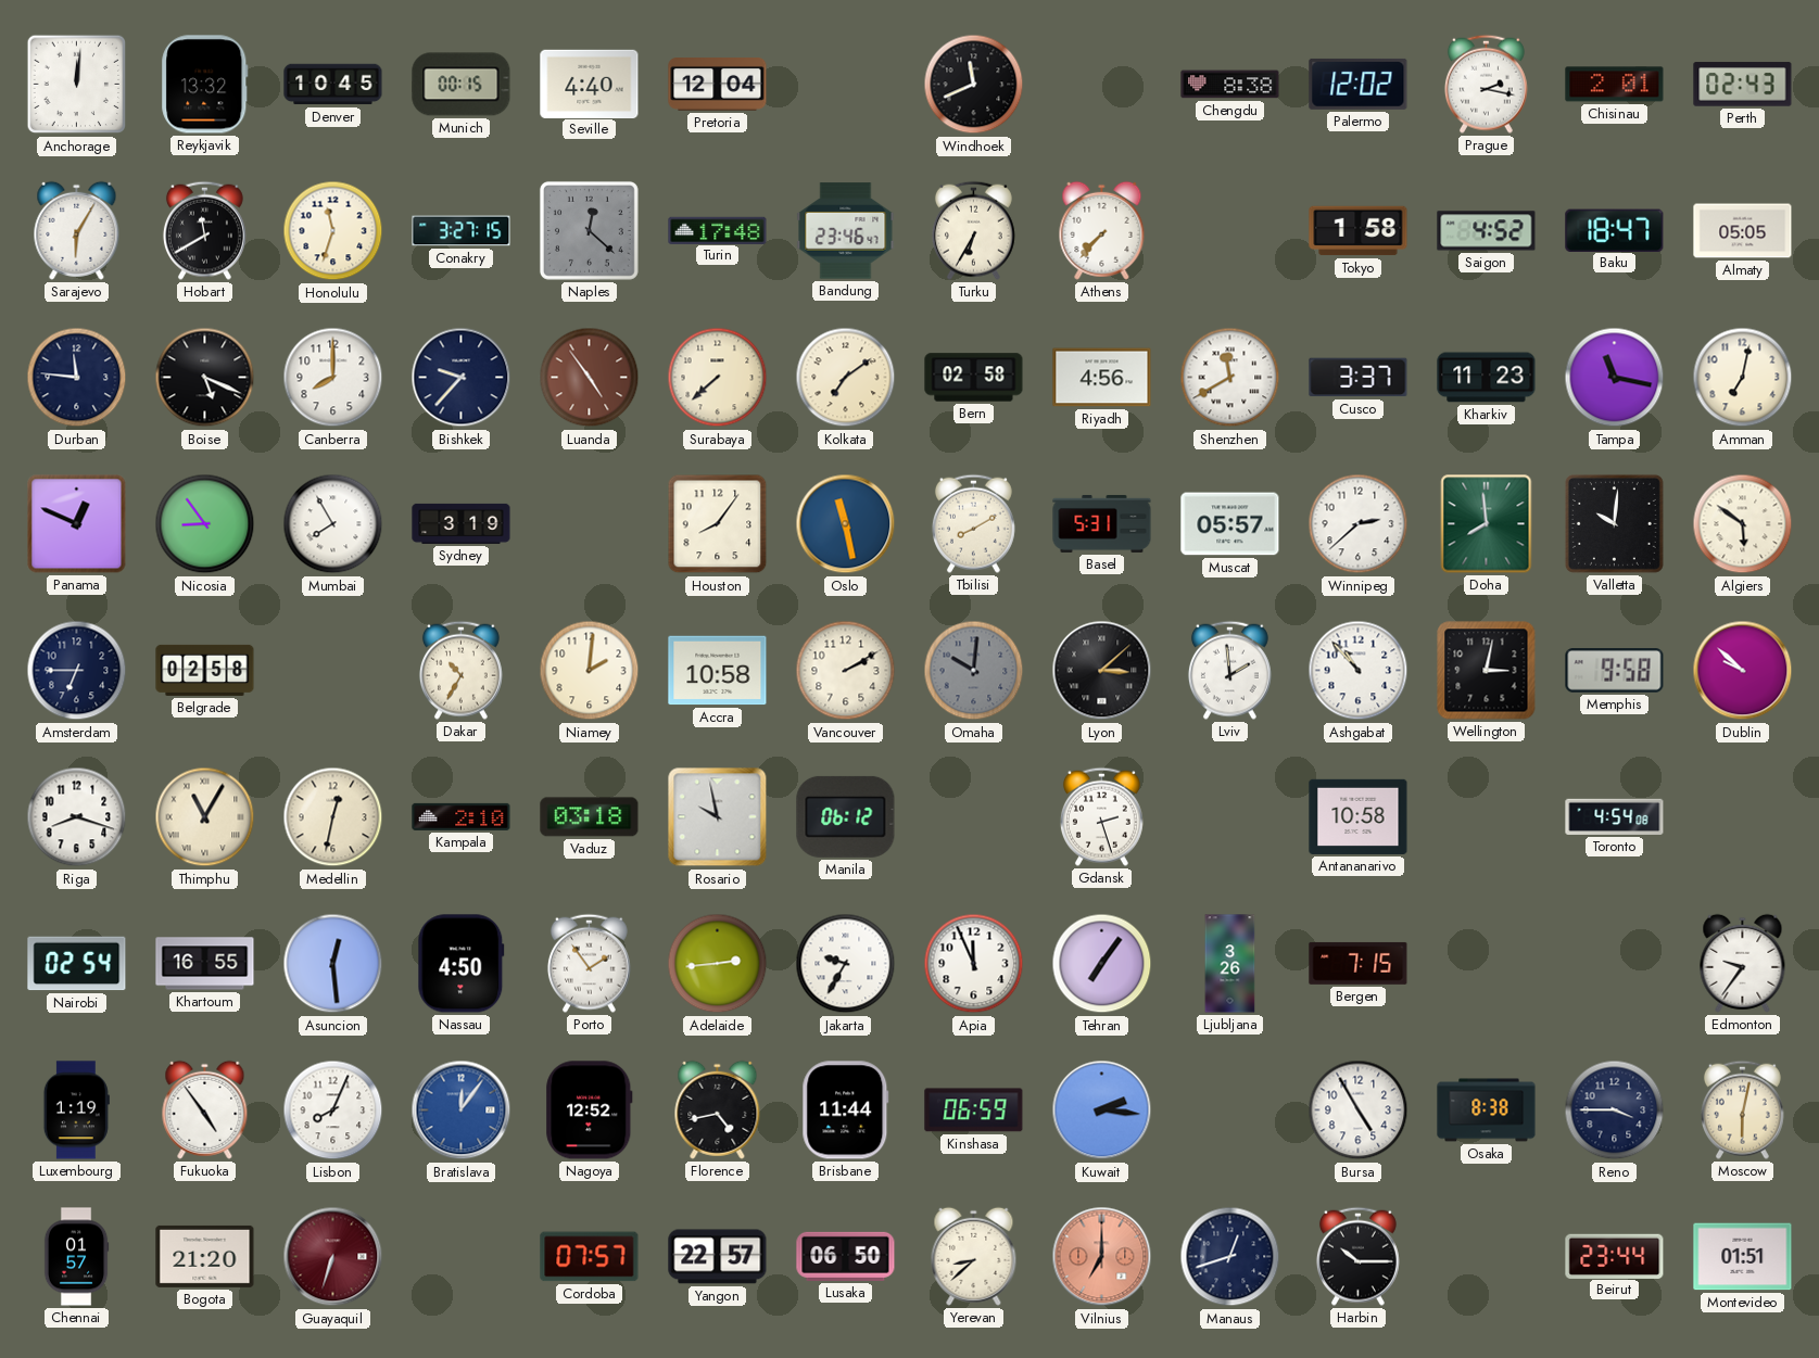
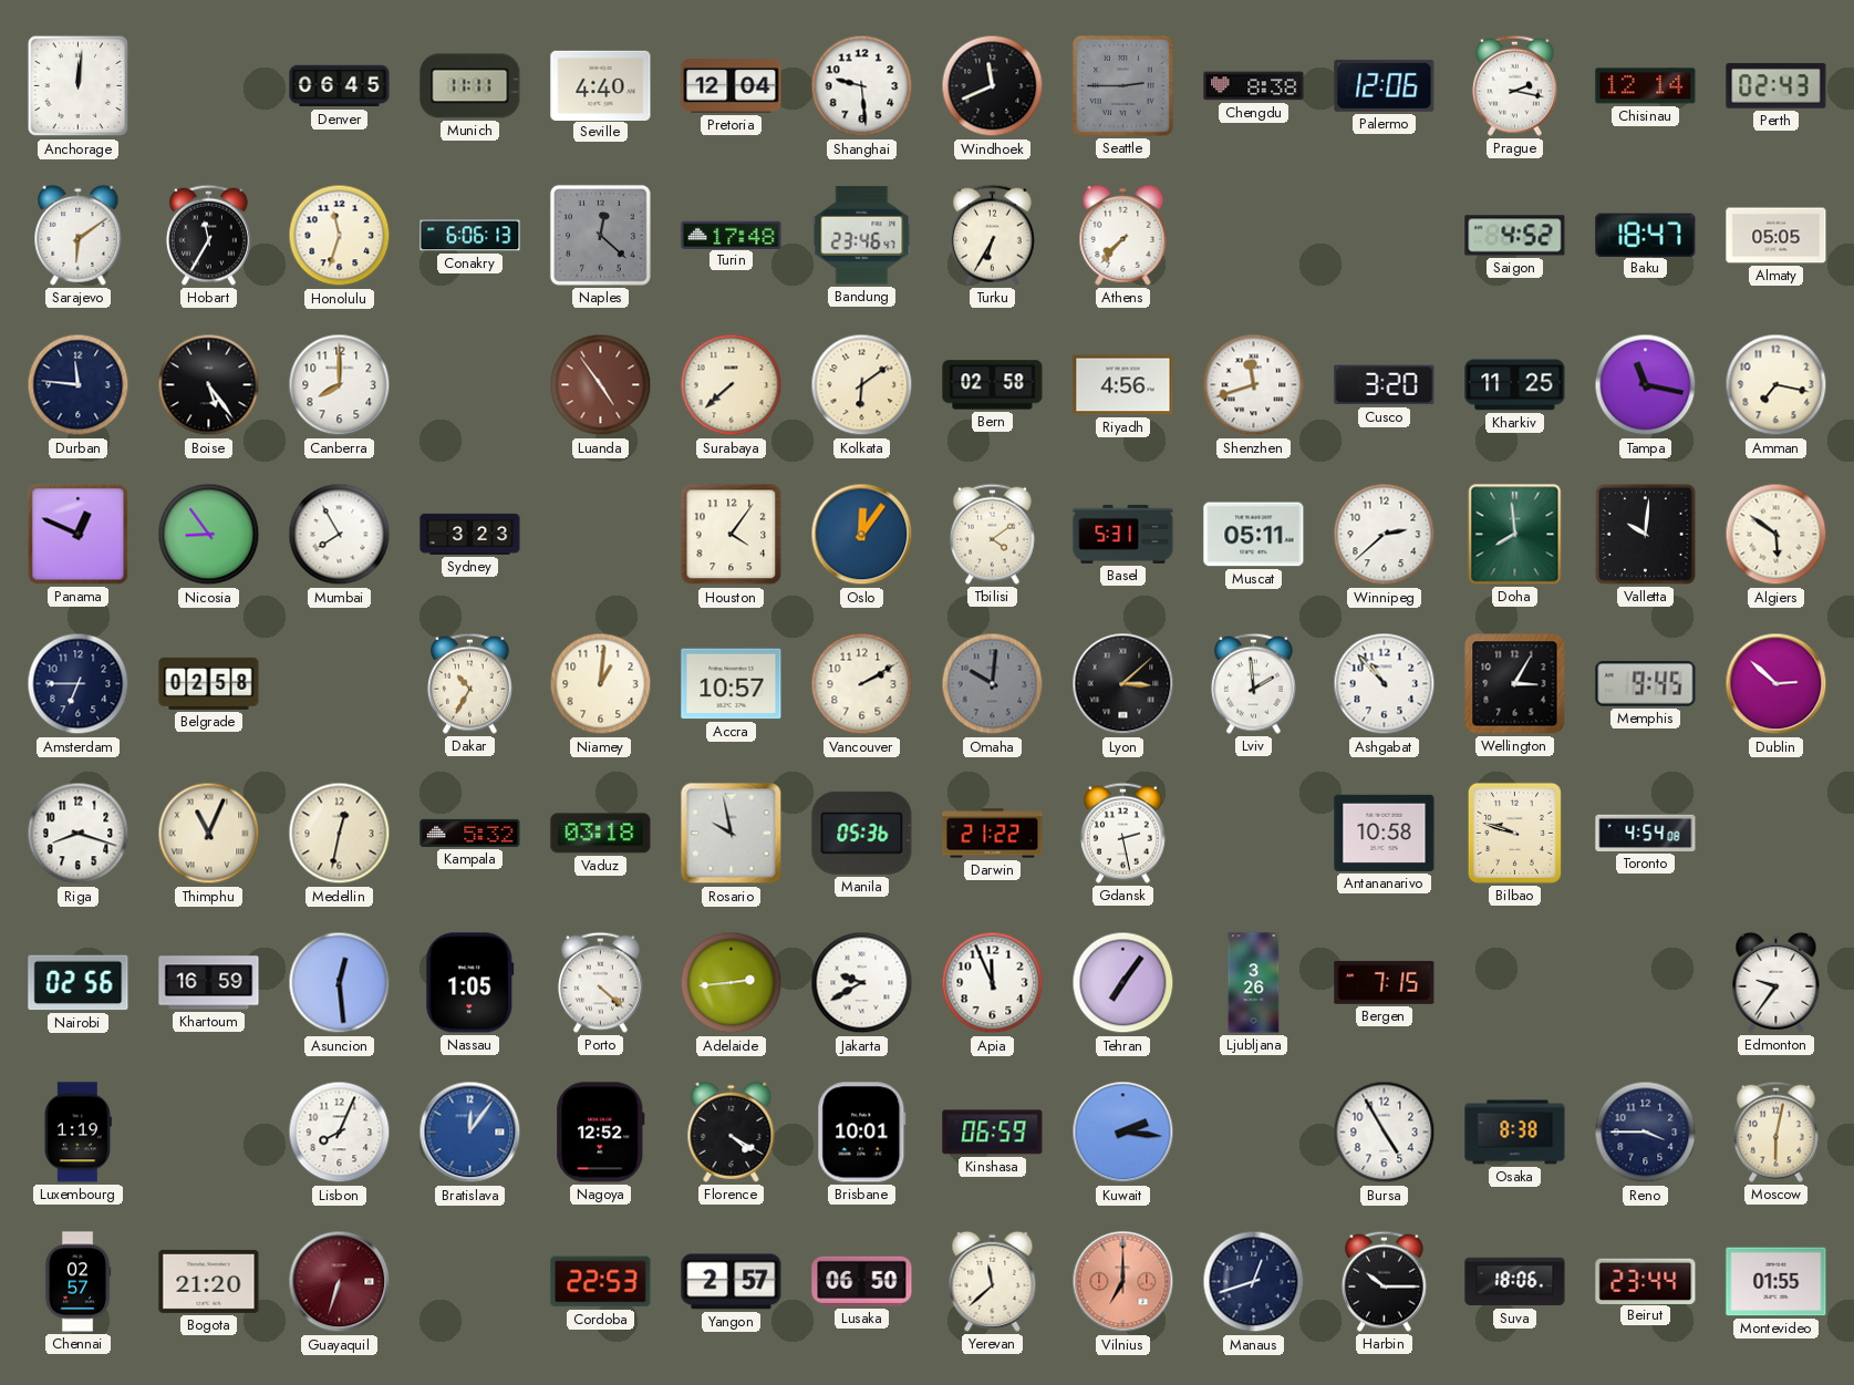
Reykjavik: 13:32 -> none (205, 85)
Denver: 10:45 -> 06:45 (340, 86)
Munich: 00:15 -> 11:11 (470, 86)
Shanghai: none -> 9:29 (862, 86)
Seattle: none -> 2:45 (1122, 85)
Palermo: 12:02 -> 12:06 (1385, 85)
Chisinau: 2:01 -> 12:14 (1646, 86)
Sarajevo: 6:05 -> 6:09 (79, 235)
Hobart: 11:40 -> 11:35 (208, 235)
Conakry: 3:27 -> 6:06 (470, 236)
Tokyo: 1:58 -> none (1359, 231)
Boise: 5:19 -> 5:24 (209, 385)
Bishkek: 9:37 -> none (462, 378)
Kolkata: 7:09 -> 6:09 (862, 385)
Shenzhen: 11:40 -> 11:42 (1254, 385)
Cusco: 3:37 -> 3:20 (1385, 385)
Kharkiv: 11:23 -> 11:25 (1515, 385)
Amman: 7:02 -> 7:17 (1777, 385)
Sydney: 3:19 -> 3:23 (470, 534)
Houston: 8:06 -> 4:06 (732, 535)
Oslo: 11:28 -> 12:06 (862, 535)
Tbilisi: 8:10 -> 4:09 (992, 534)
Muscat: 05:57 -> 05:11 (1254, 535)
Niamey: 2:01 -> 1:01 (601, 684)
Accra: 10:58 -> 10:57 (732, 684)
Wellington: 3:02 -> 3:05 (1515, 684)
Memphis: 9:58 -> 9:45 (1646, 684)
Dublin: 9:52 -> 2:52 (1777, 684)
Thimphu: 11:05 -> 11:04 (209, 834)
Kampala: 2:10 -> 5:32 (470, 833)
Manila: 06:12 -> 05:36 (862, 833)
Darwin: none -> 21:22 (993, 834)
Gdansk: 2:27 -> 2:28 (1122, 833)
Bilbao: none -> 9:48 (1514, 833)
Nairobi: 02:54 -> 02:56 (79, 983)
Khartoum: 16:55 -> 16:59 (209, 983)
Nassau: 4:50 -> 1:05 (470, 983)
Porto: 1:54 -> 4:22 (600, 982)
Jakarta: 9:35 -> 9:40 (862, 983)
Fukuoka: 4:54 -> none (205, 1109)
Florence: 4:43 -> 4:20 (732, 1131)
Brisbane: 11:44 -> 10:01 (862, 1133)
Chennai: 01:57 -> 02:57 (77, 1282)
Cordoba: 07:57 -> 22:53 (601, 1282)
Yangon: 22:57 -> 2:57 (732, 1282)
Yerevan: 8:38 -> 11:38 (993, 1281)
Suva: none -> 18:06 (1515, 1282)
Montevideo: 01:51 -> 01:55 (1777, 1282)
